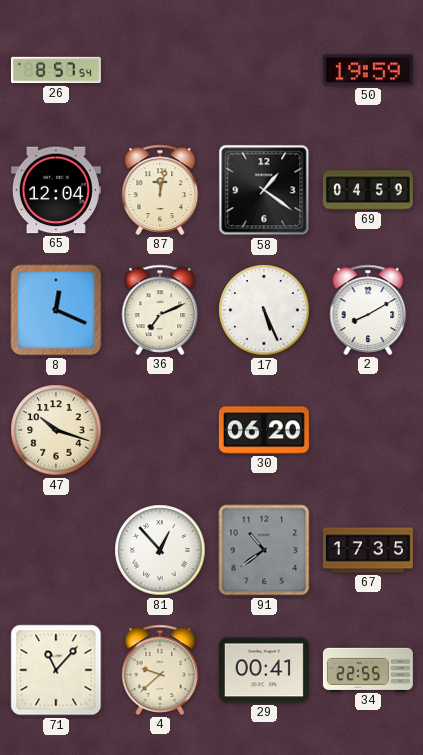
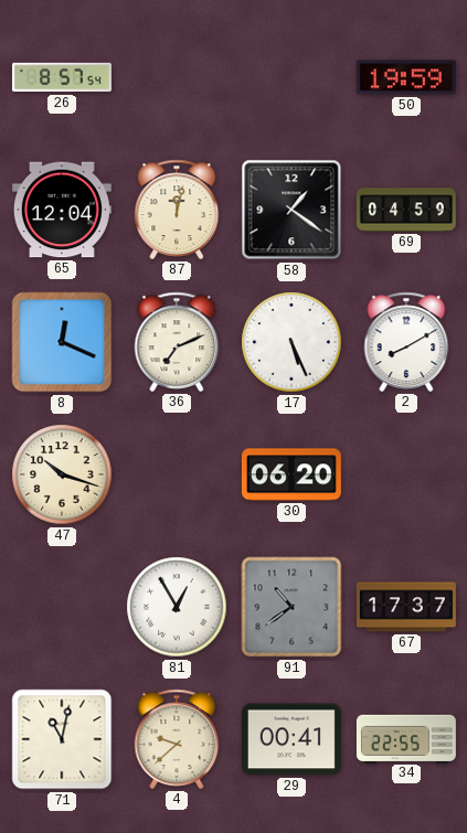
81: 12:53 -> 12:55 (177, 607)
67: 17:35 -> 17:37 (406, 607)
71: 11:07 -> 11:02 (62, 739)
